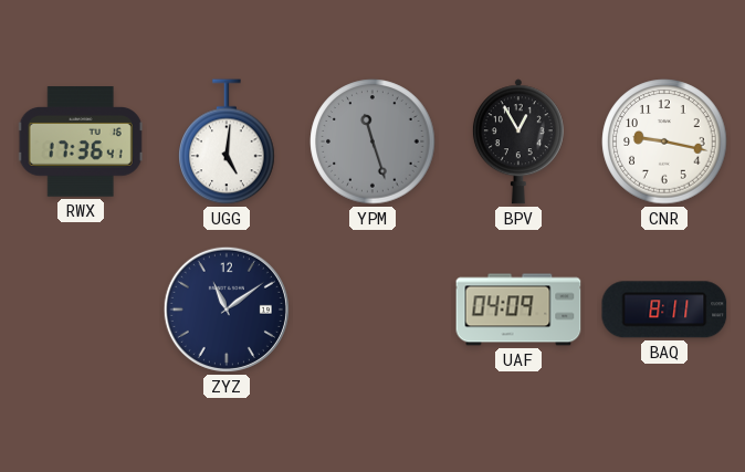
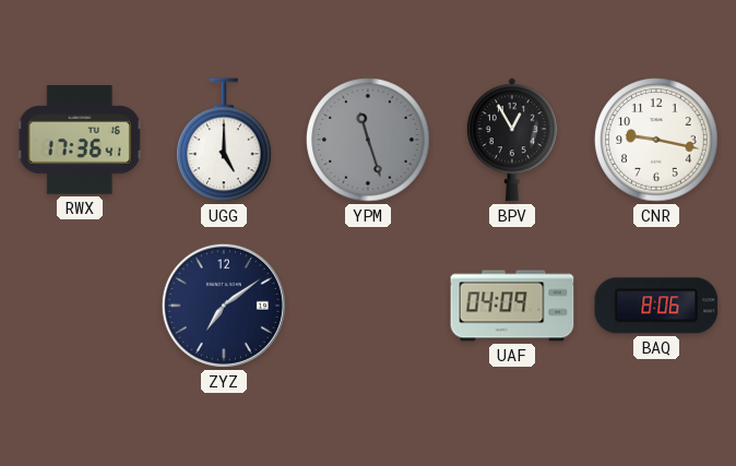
UGG: 5:01 -> 5:00 (224, 140)
ZYZ: 11:09 -> 7:09 (224, 306)
BAQ: 8:11 -> 8:06 (656, 306)
